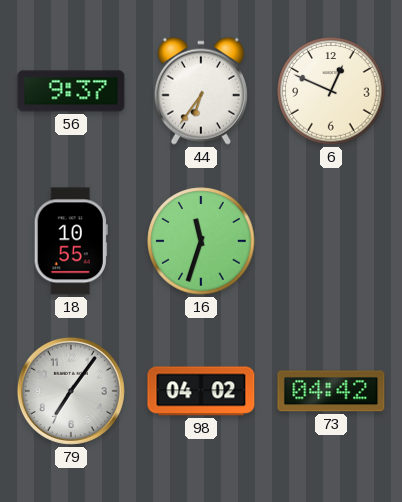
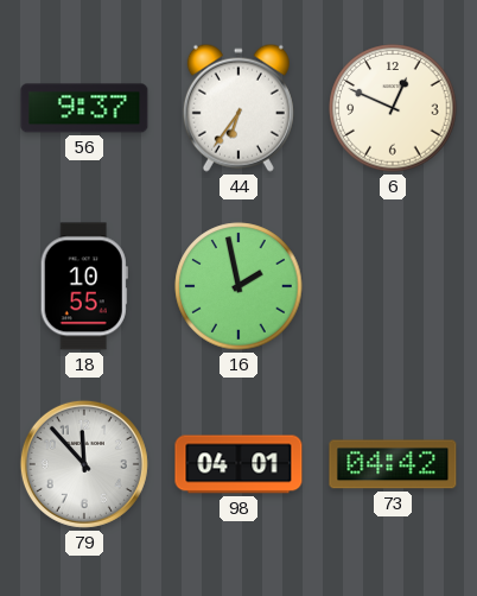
16: 11:33 -> 1:58 (238, 286)
79: 7:06 -> 11:53 (84, 464)
98: 04:02 -> 04:01 (238, 464)
